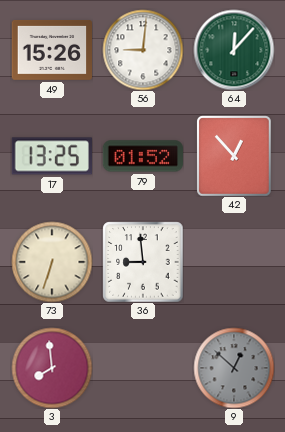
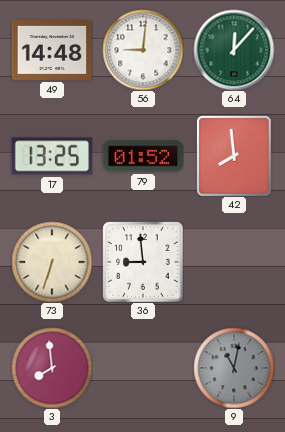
49: 15:26 -> 14:48 (51, 50)
42: 12:53 -> 7:59 (234, 156)
9: 12:52 -> 11:02 (234, 368)
